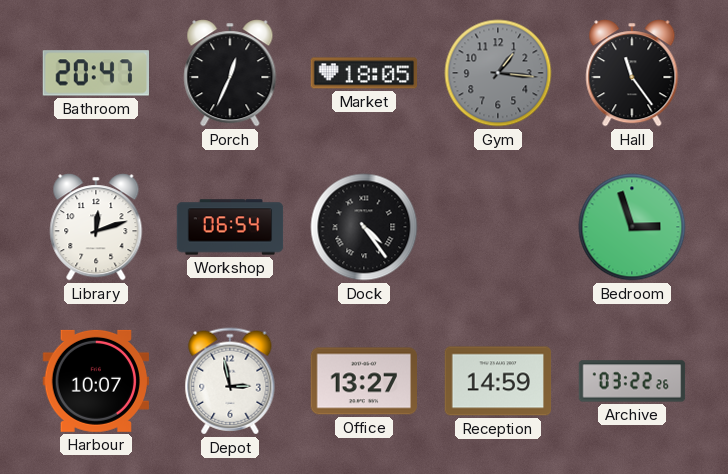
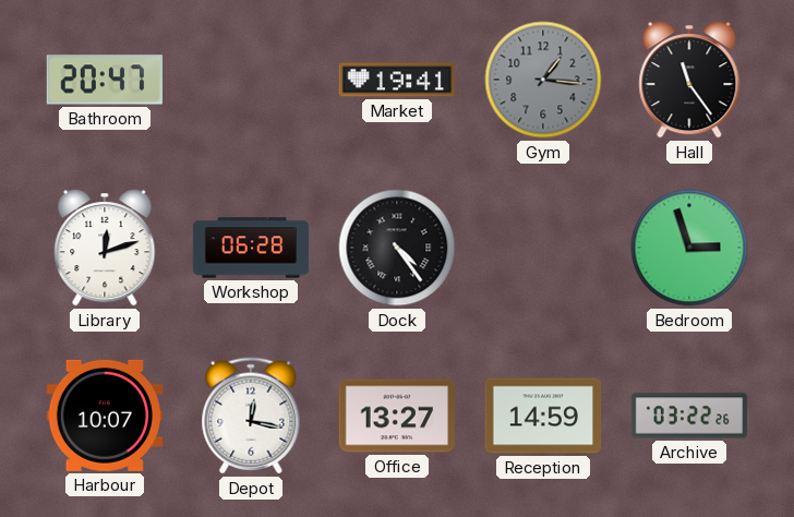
Porch: 12:34 -> none (230, 73)
Market: 18:05 -> 19:41 (397, 80)
Workshop: 06:54 -> 06:28 (251, 248)
Depot: 2:58 -> 12:17 (251, 416)
